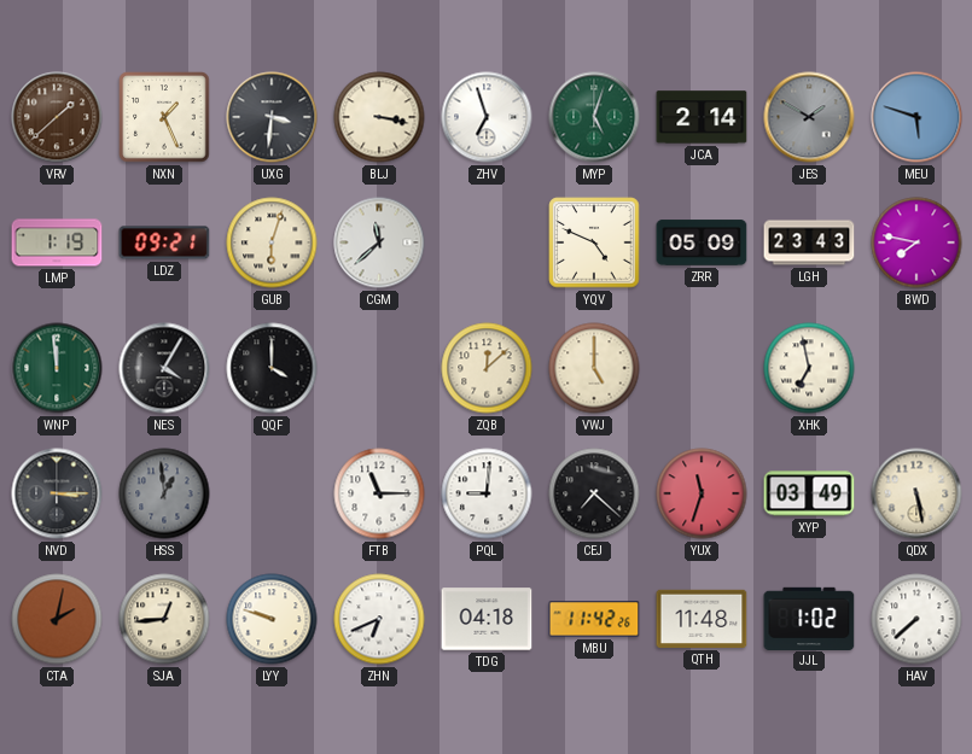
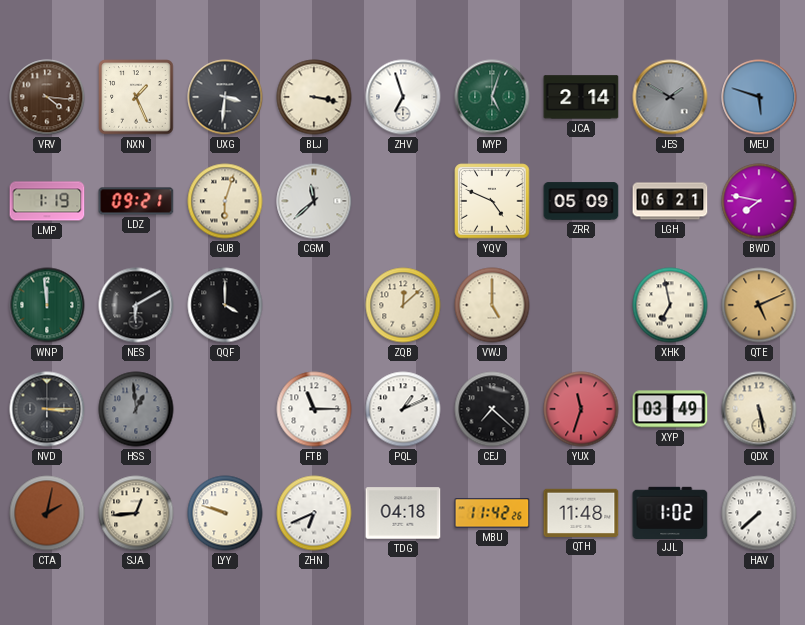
VRV: 1:38 -> 4:16 (47, 97)
LGH: 23:43 -> 06:21 (670, 201)
NES: 4:05 -> 6:10 (136, 305)
QTE: none -> 5:11 (759, 305)
PQL: 9:01 -> 1:11 (403, 409)
